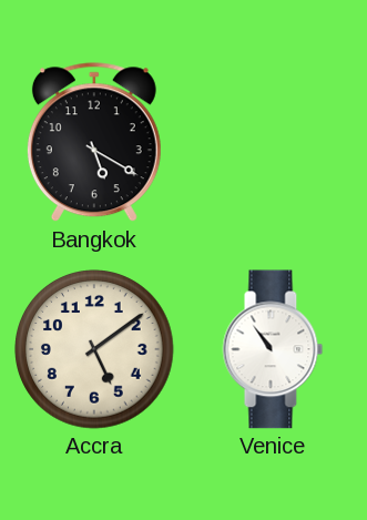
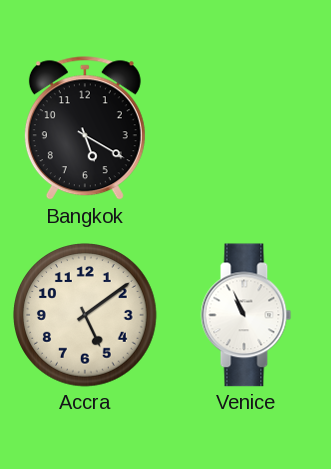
Venice: 10:54 -> 10:56 (246, 315)
